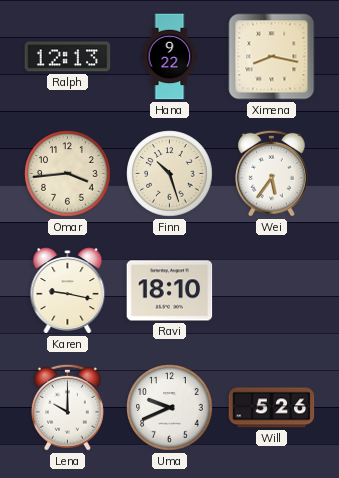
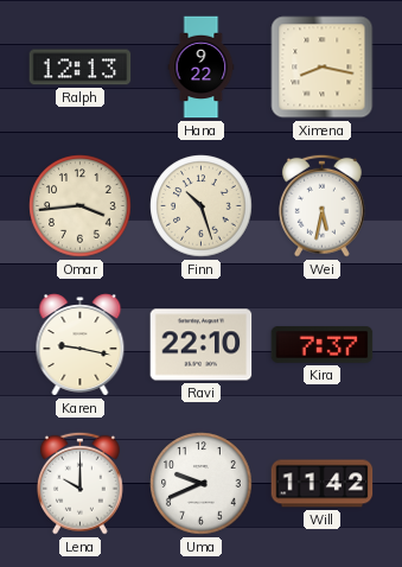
Wei: 5:36 -> 5:32 (321, 205)
Ravi: 18:10 -> 22:10 (202, 345)
Kira: none -> 7:37 (323, 345)
Will: 5:26 -> 11:42 (323, 484)
